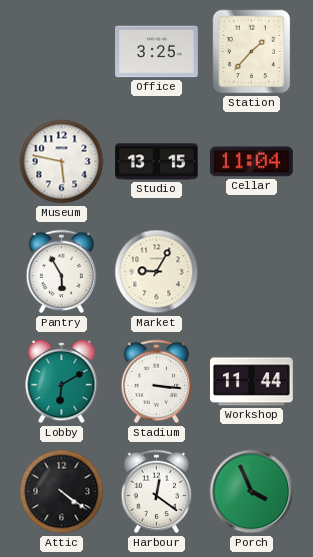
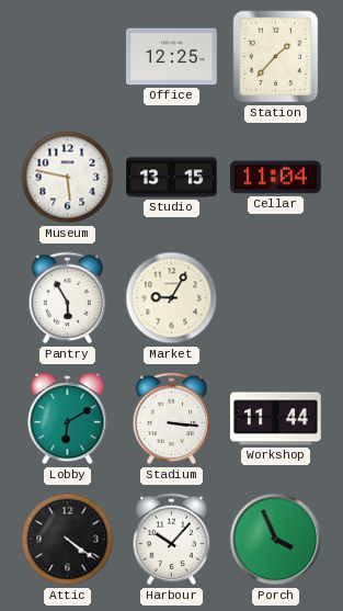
Office: 3:25 -> 12:25 (172, 57)
Harbour: 12:21 -> 10:07 (172, 540)
